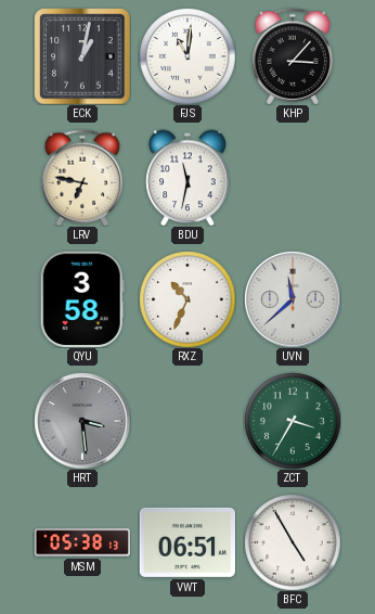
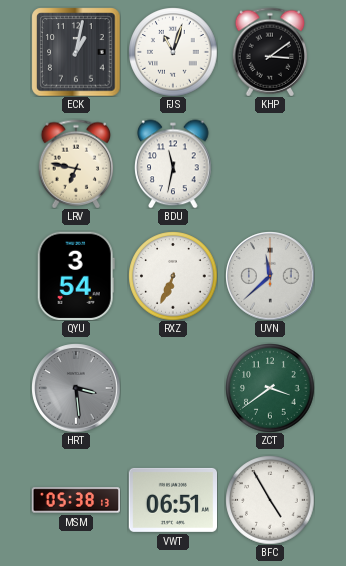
FJS: 11:01 -> 11:03 (173, 52)
KHP: 3:07 -> 3:09 (270, 52)
QYU: 3:58 -> 3:54 (76, 275)
RXZ: 10:34 -> 6:34 (173, 276)
ZCT: 3:35 -> 3:39 (270, 388)
